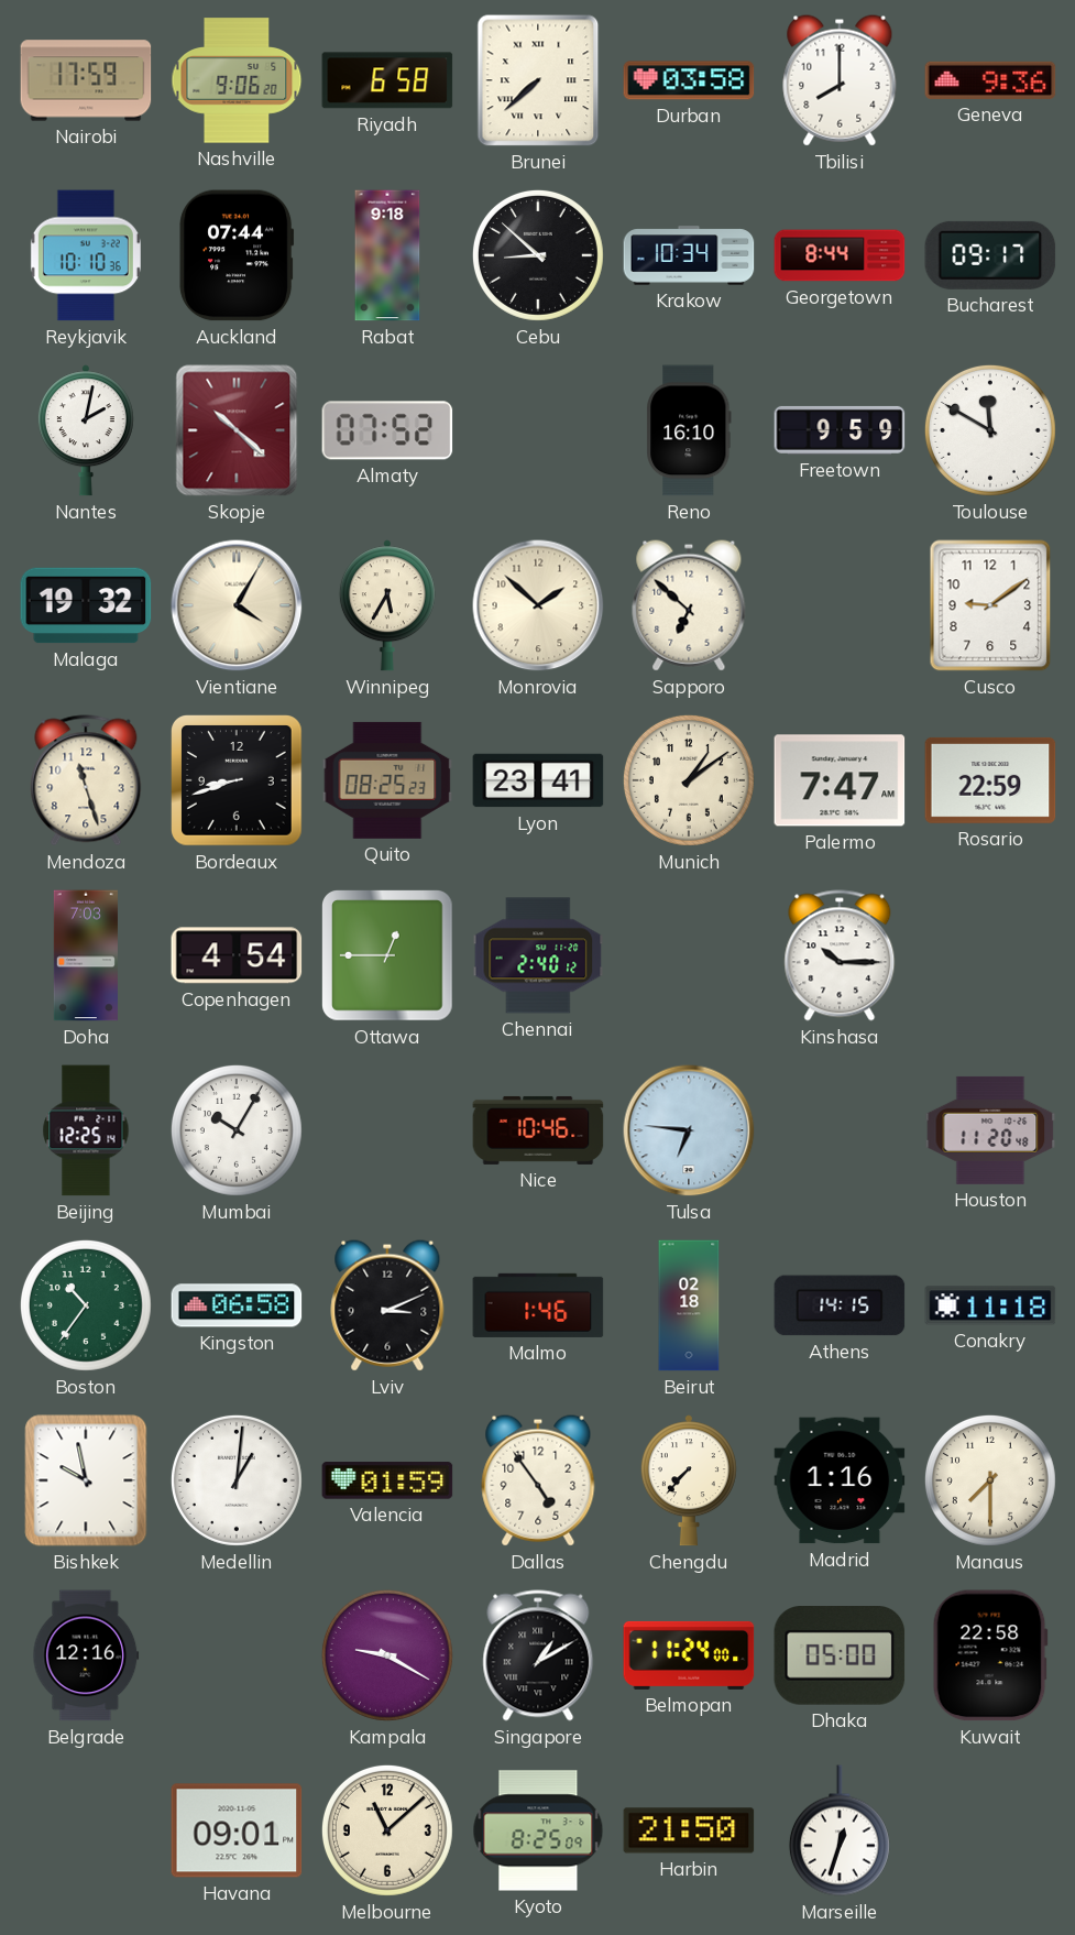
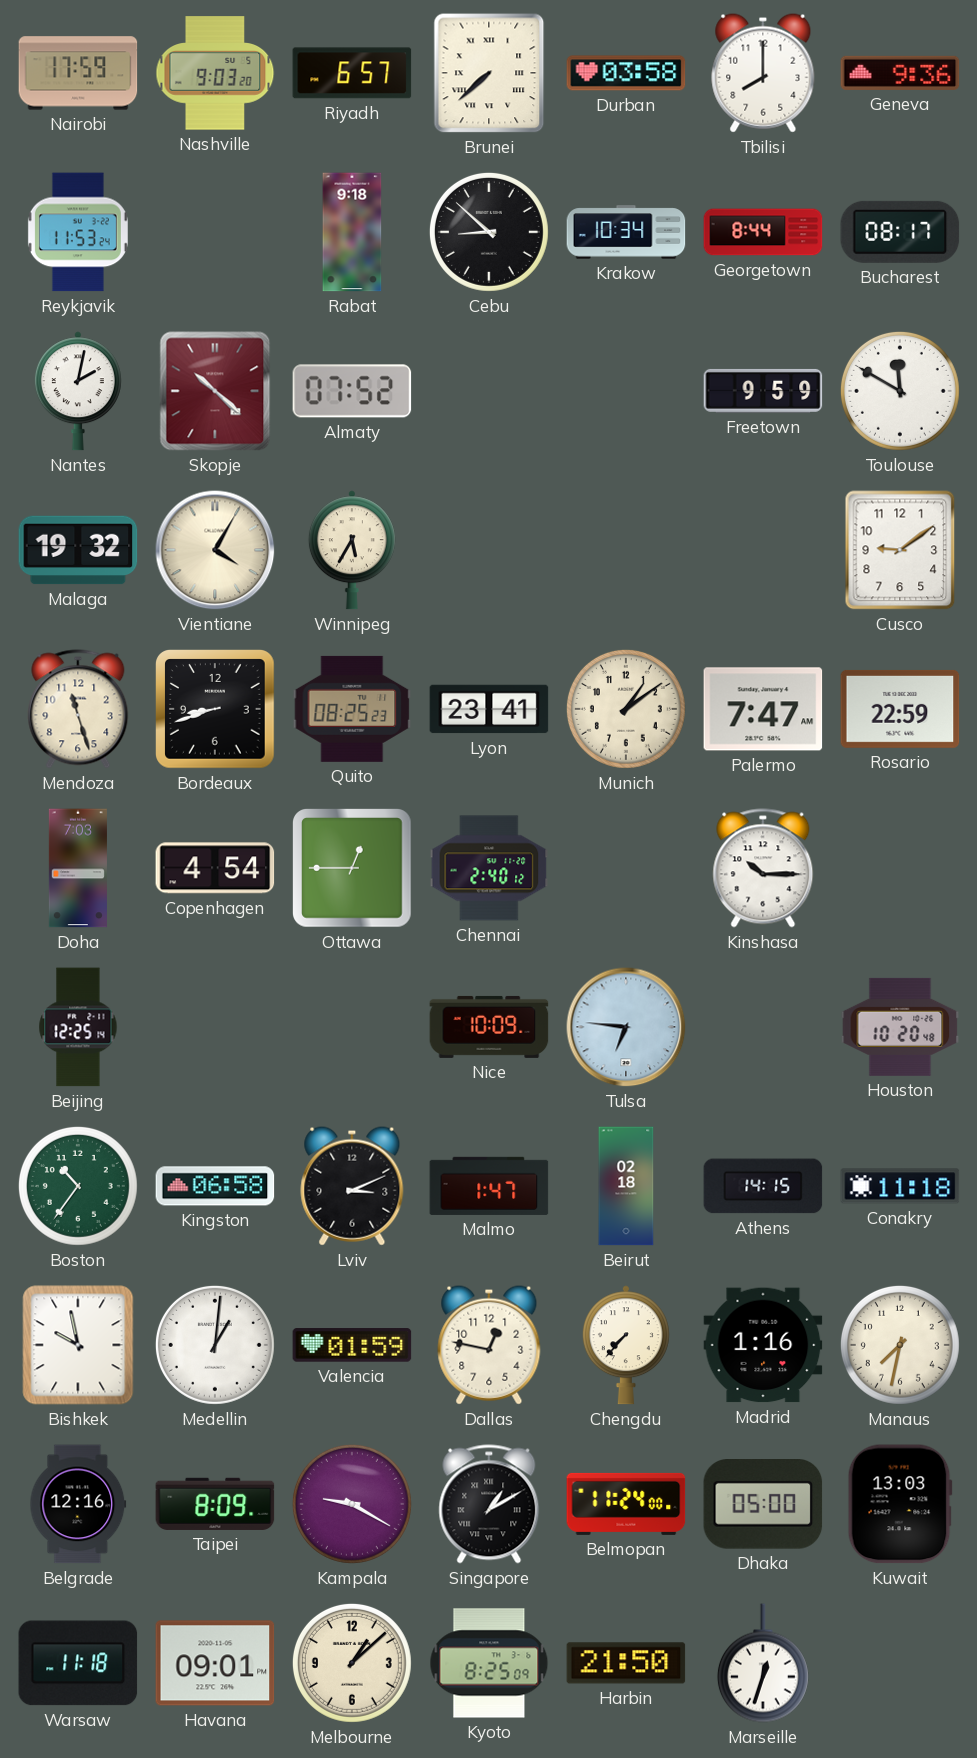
Nashville: 9:06 -> 9:03 (215, 73)
Riyadh: 6:58 -> 6:57 (352, 73)
Reykjavik: 10:10 -> 11:53 (78, 232)
Auckland: 07:44 -> none (237, 255)
Bucharest: 09:17 -> 08:17 (900, 232)
Reno: 16:10 -> none (689, 430)
Monrovia: 1:52 -> none (538, 605)
Sapporo: 6:52 -> none (689, 605)
Mumbai: 10:05 -> none (237, 1130)
Nice: 10:46 -> 10:09 (489, 1027)
Houston: 11:20 -> 10:20 (900, 1027)
Malmo: 1:46 -> 1:47 (489, 1186)
Dallas: 4:54 -> 12:47 (489, 1345)
Manaus: 7:30 -> 7:32 (900, 1345)
Taipei: none -> 8:09 (215, 1504)
Kuwait: 22:58 -> 13:03 (900, 1504)
Warsaw: none -> 11:18 (78, 1663)
Melbourne: 11:08 -> 1:08 (352, 1663)
